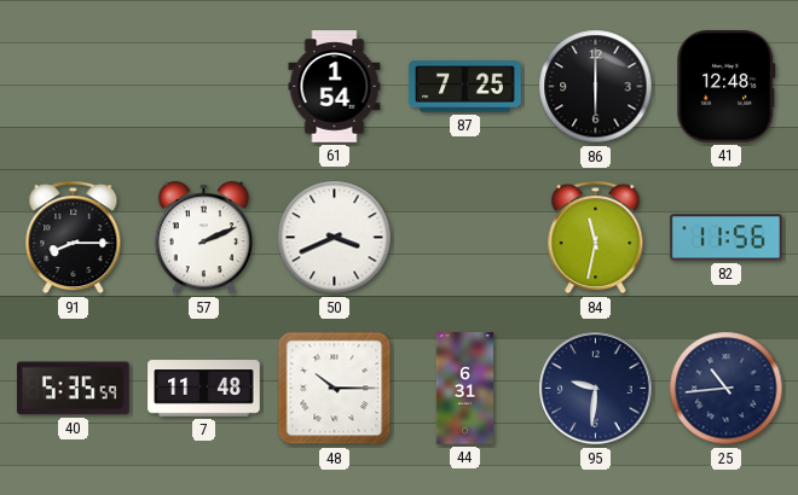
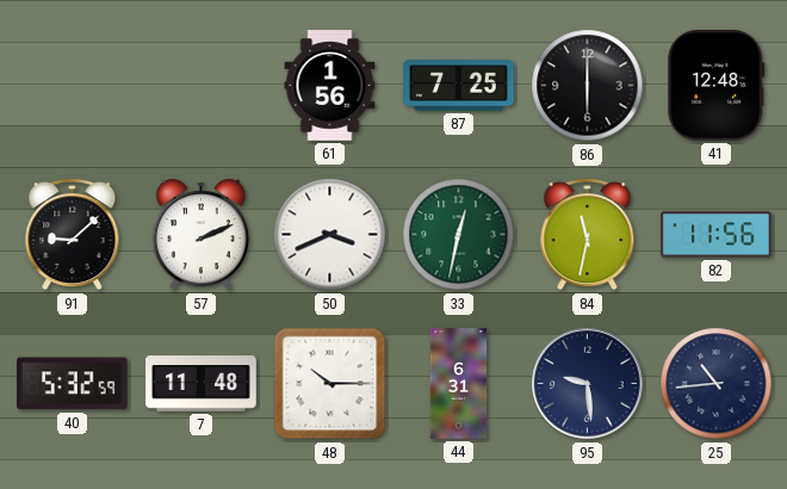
61: 1:54 -> 1:56 (330, 86)
91: 8:15 -> 9:08 (73, 235)
33: none -> 12:32 (459, 235)
40: 5:35 -> 5:32 (73, 384)
95: 9:31 -> 9:29 (588, 384)
